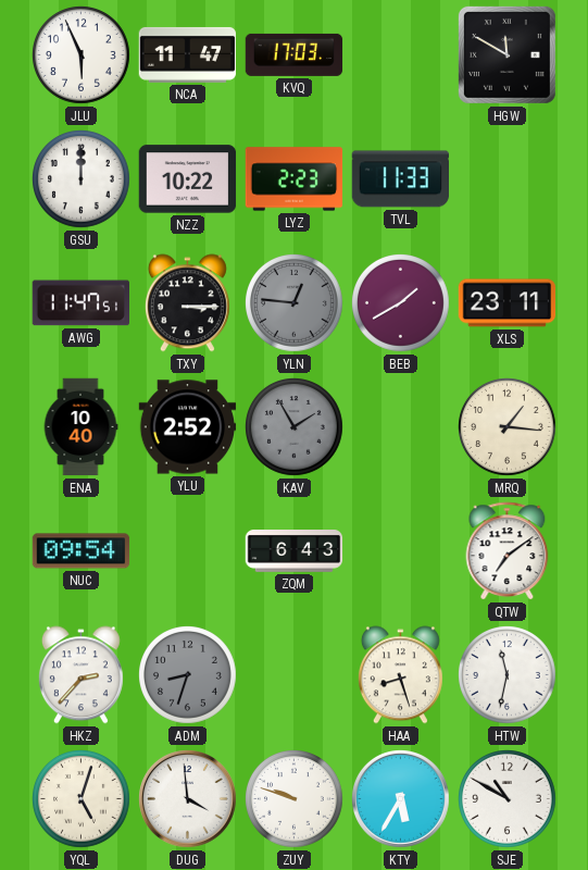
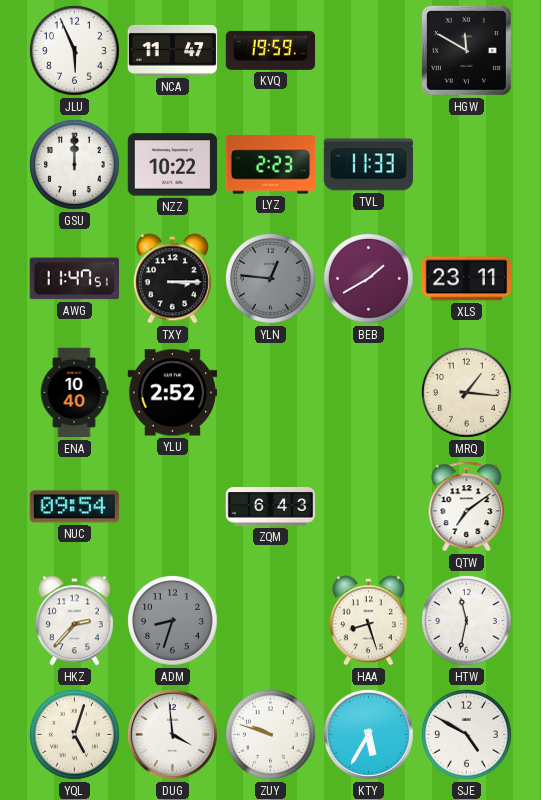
KVQ: 17:03 -> 19:59 (271, 50)
KAV: 1:55 -> none (295, 427)
SJE: 10:50 -> 4:50 (467, 735)
